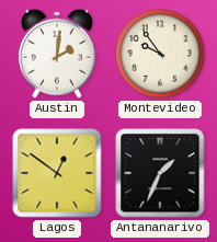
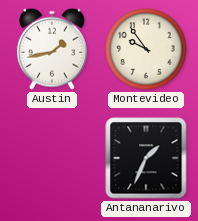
Austin: 2:01 -> 1:43 (52, 49)
Lagos: 12:51 -> none (57, 173)
